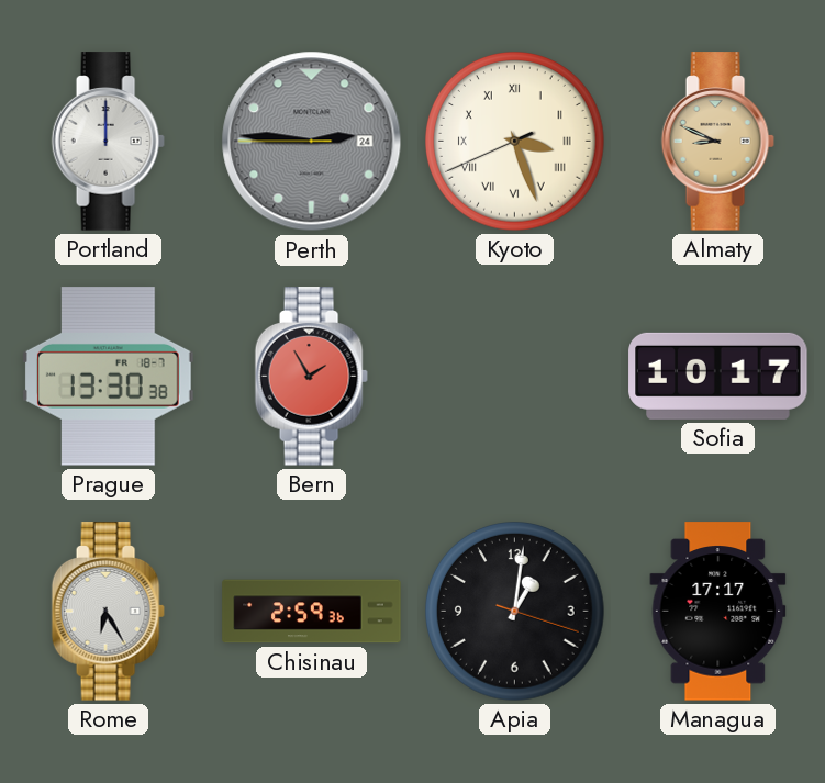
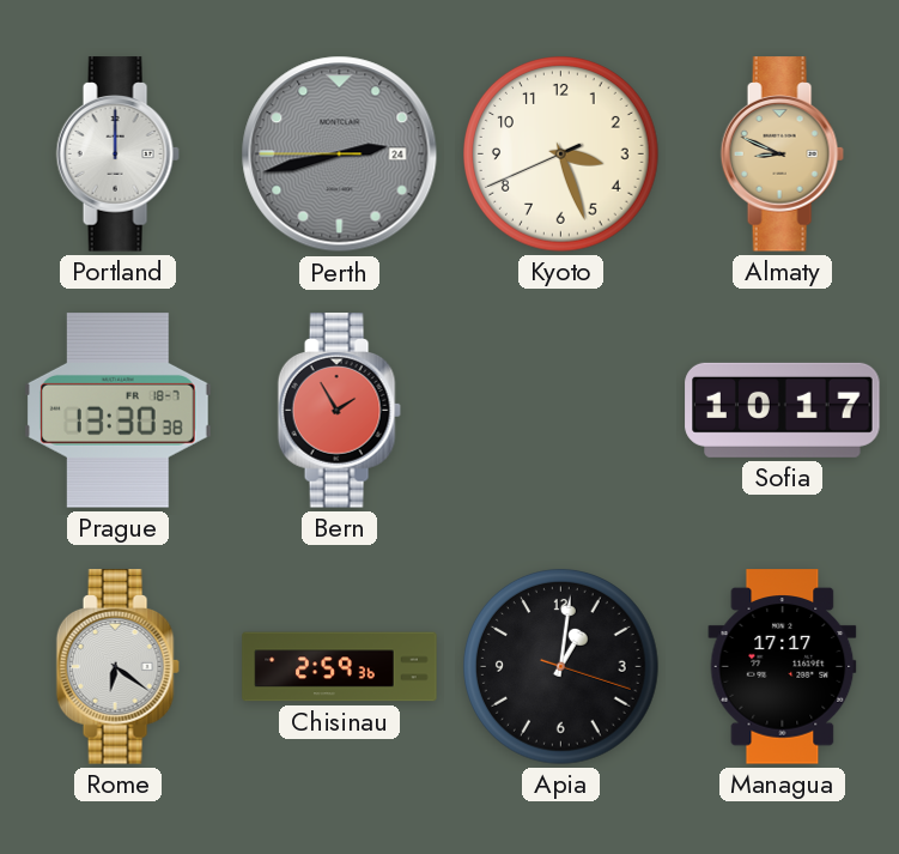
Perth: 2:45 -> 2:42 (340, 155)
Kyoto numerals: Roman -> Arabic (561, 155)
Rome: 6:25 -> 6:21 (117, 667)
